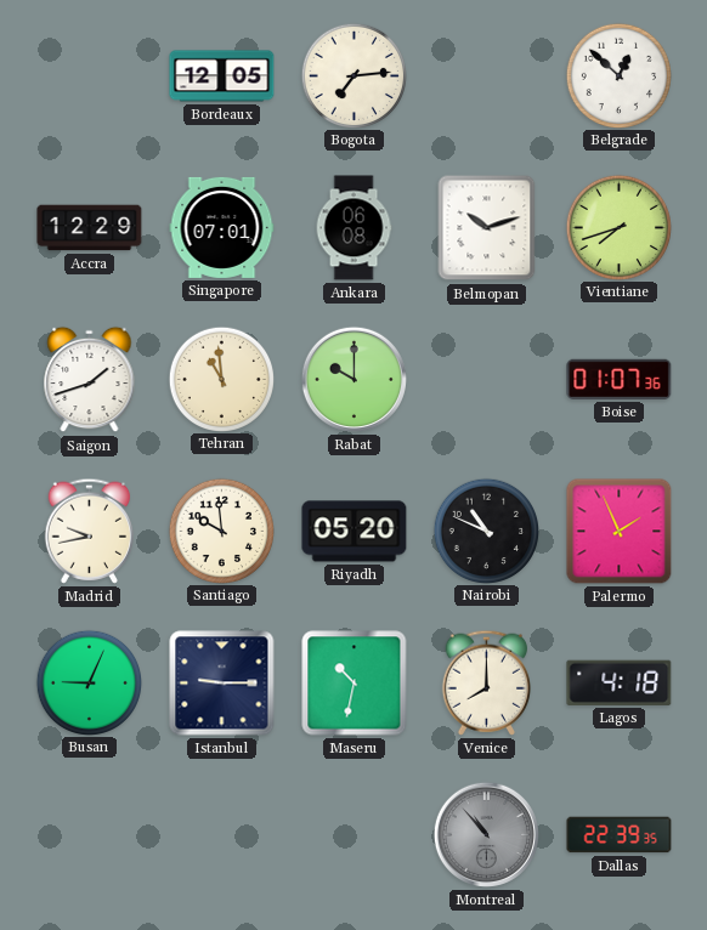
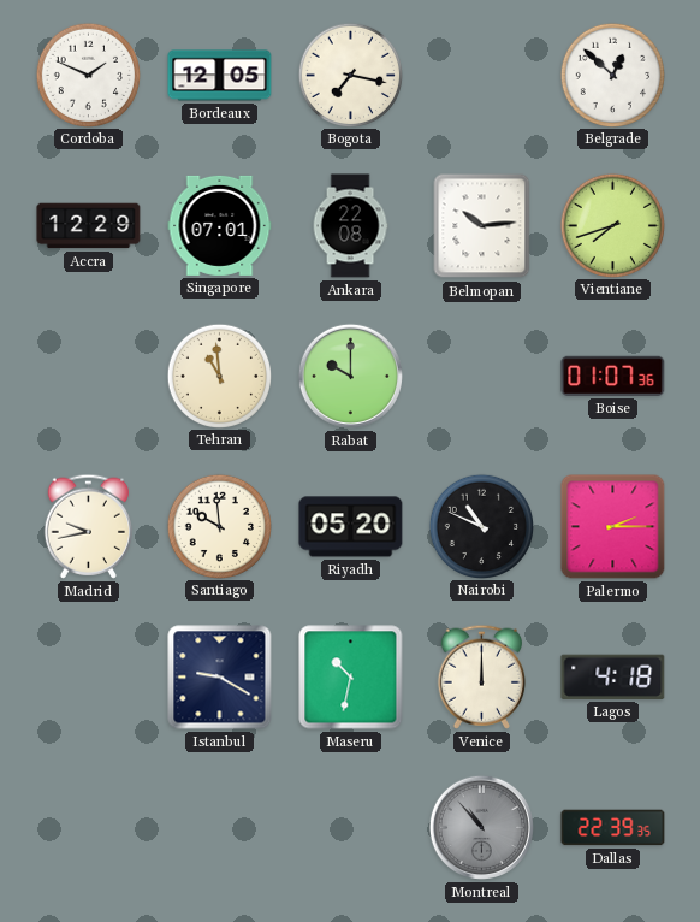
Cordoba: none -> 1:49 (88, 75)
Bogota: 7:14 -> 7:17 (350, 75)
Ankara: 06:08 -> 22:08 (350, 226)
Belmopan: 10:12 -> 10:14 (482, 226)
Saigon: 1:42 -> none (90, 380)
Palermo: 1:56 -> 2:15 (613, 527)
Busan: 9:04 -> none (89, 682)
Istanbul: 9:15 -> 9:20 (220, 678)
Venice: 8:00 -> 12:00 (481, 676)
